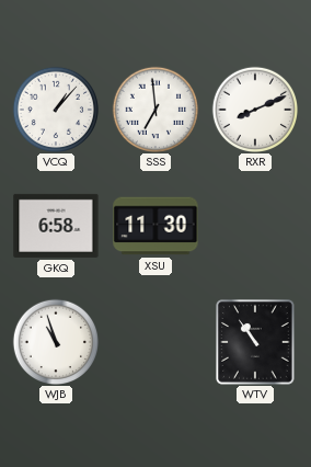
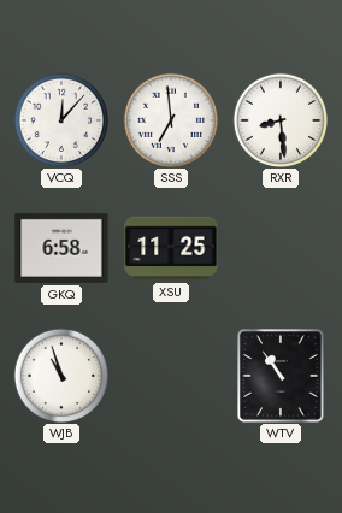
VCQ: 1:07 -> 12:07 (60, 119)
RXR: 8:11 -> 8:29 (279, 119)
XSU: 11:30 -> 11:25 (171, 248)
